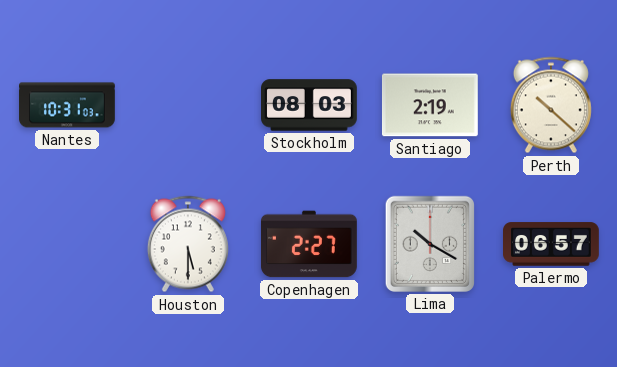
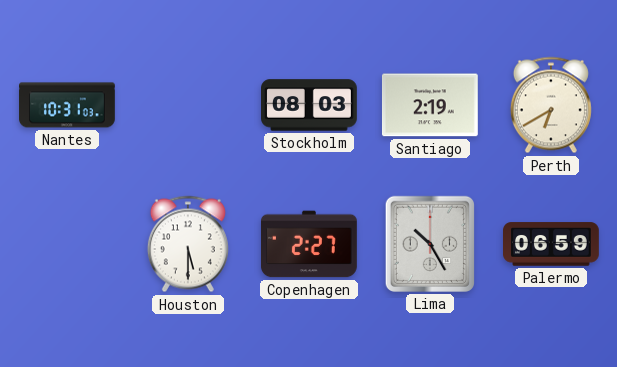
Perth: 10:22 -> 6:40 (551, 105)
Lima: 10:20 -> 10:25 (430, 244)
Palermo: 06:57 -> 06:59 (552, 244)
